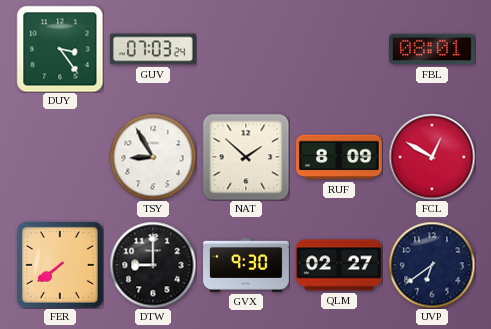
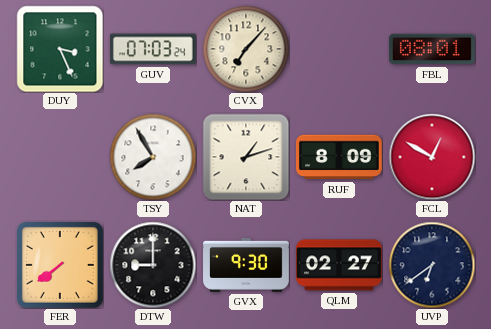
DUY: 3:24 -> 3:26 (60, 49)
CVX: none -> 7:07 (246, 49)
TSY: 8:55 -> 7:55 (153, 157)
NAT: 1:52 -> 1:12 (246, 157)
